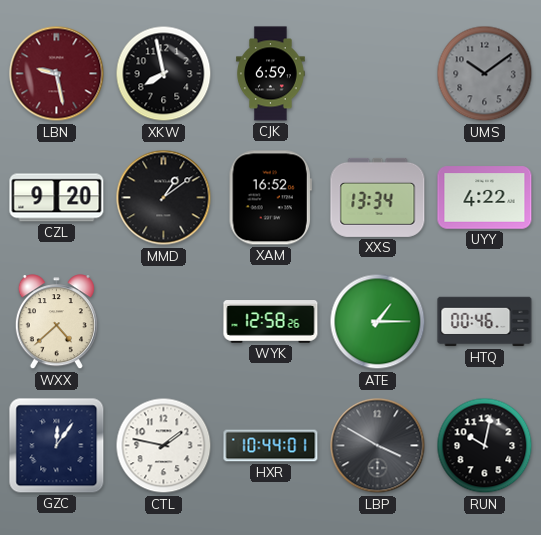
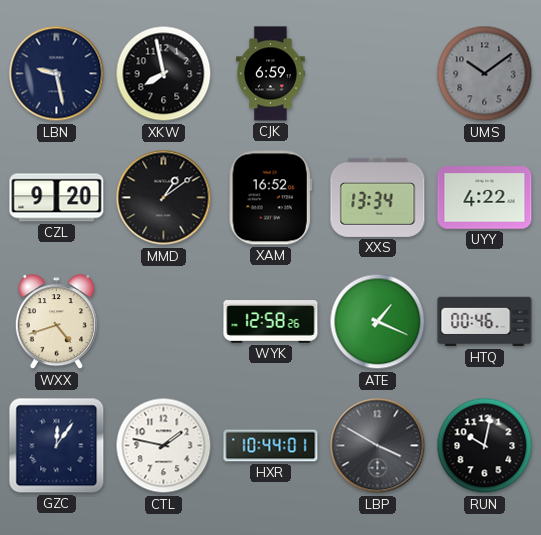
LBN dial: burgundy -> navy (57, 74)
WXX: 4:38 -> 4:42 (56, 322)
ATE: 1:15 -> 1:19 (378, 322)
